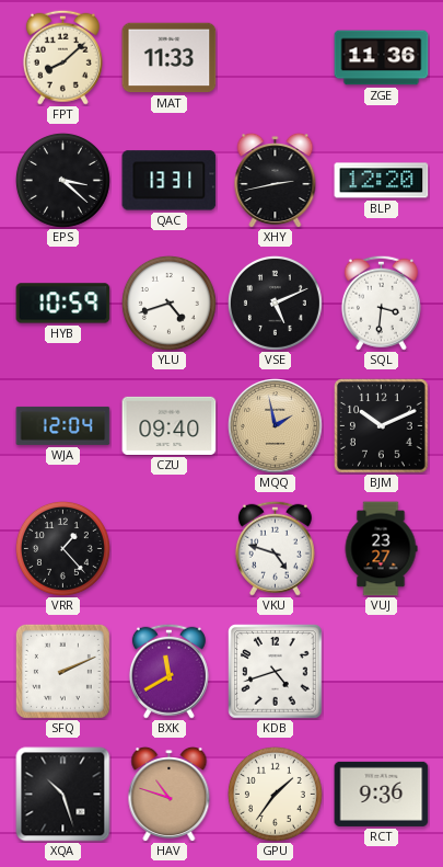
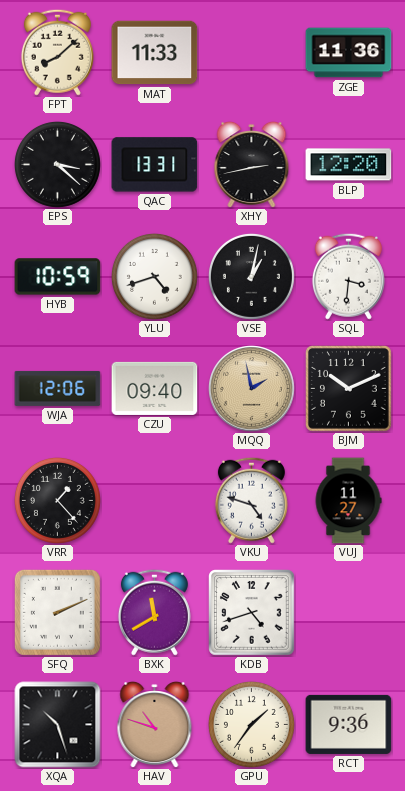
VSE: 5:11 -> 1:02 (251, 276)
WJA: 12:04 -> 12:06 (58, 388)
VUJ: 23:27 -> 11:27 (348, 501)
